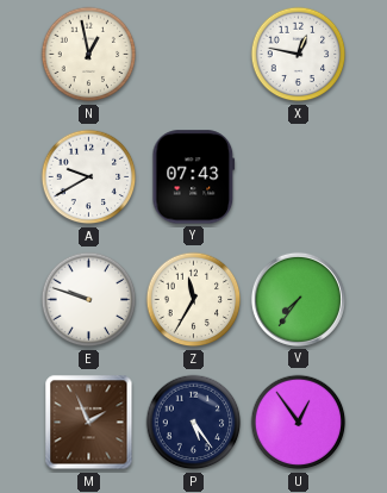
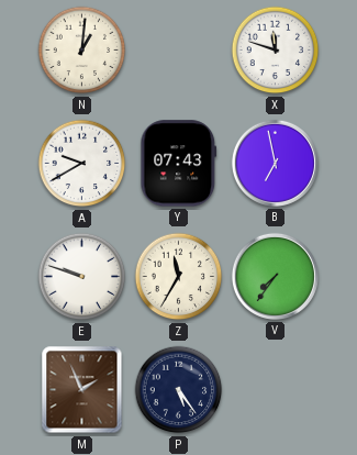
N: 12:58 -> 1:01 (82, 51)
X: 12:47 -> 11:48 (276, 51)
B: none -> 6:58 (275, 163)
U: 12:54 -> none (299, 423)
